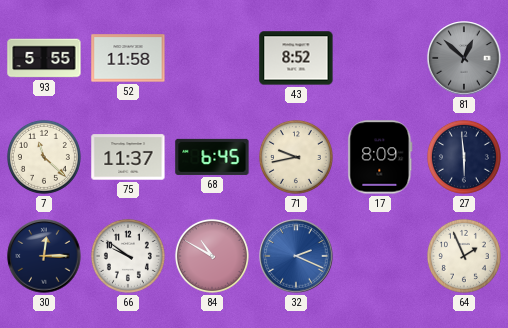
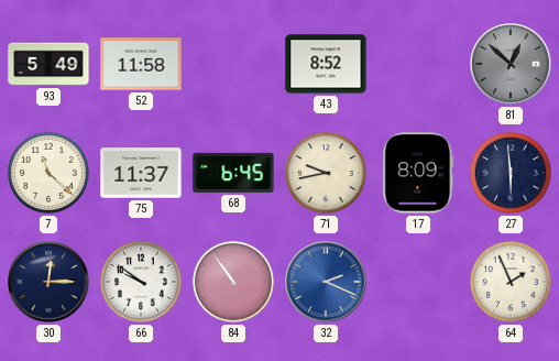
93: 5:55 -> 5:49 (48, 64)
84: 10:50 -> 10:54 (233, 282)
